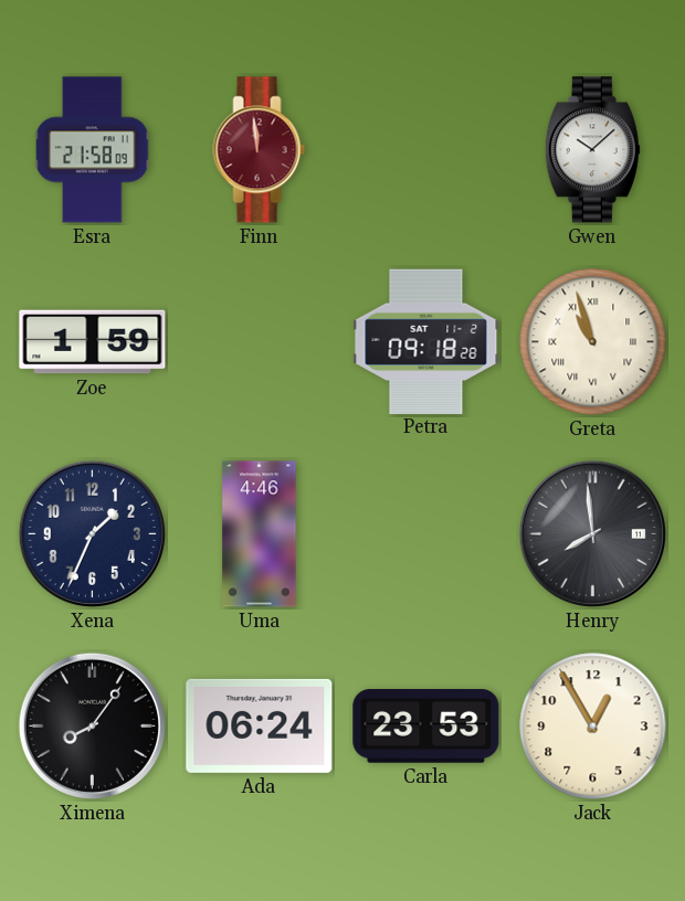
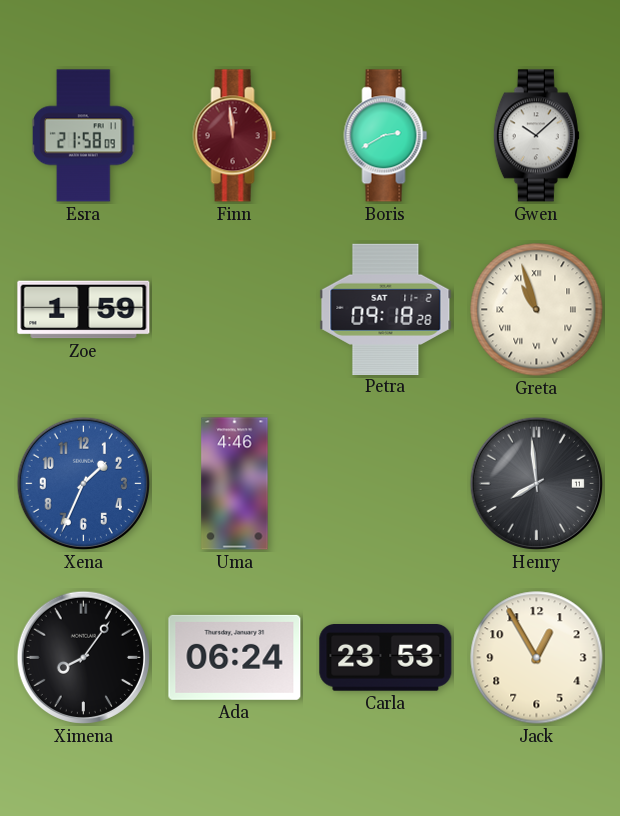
Boris: none -> 2:40 (386, 136)
Xena dial: navy -> blue (83, 483)
